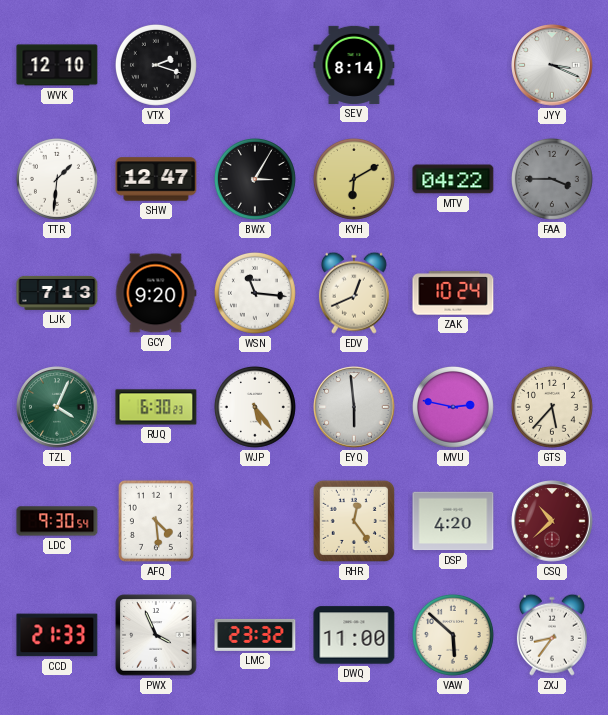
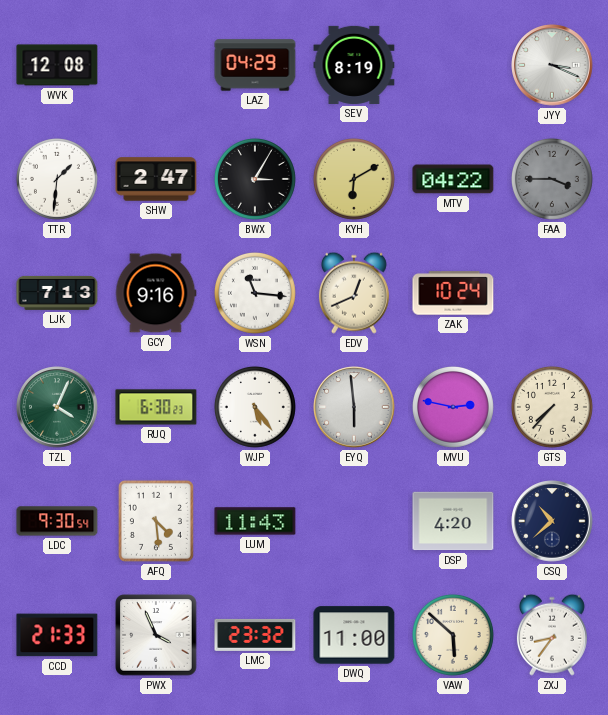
WVK: 12:10 -> 12:08 (57, 65)
VTX: 2:18 -> none (156, 65)
LAZ: none -> 04:29 (255, 65)
SEV: 8:14 -> 8:19 (354, 65)
SHW: 12:47 -> 2:47 (156, 179)
GCY: 9:20 -> 9:16 (156, 293)
GTS: 5:37 -> 7:37 (552, 407)
LUM: none -> 11:43 (255, 521)
RHR: 12:24 -> none (354, 521)
CSQ dial: burgundy -> navy (552, 521)
